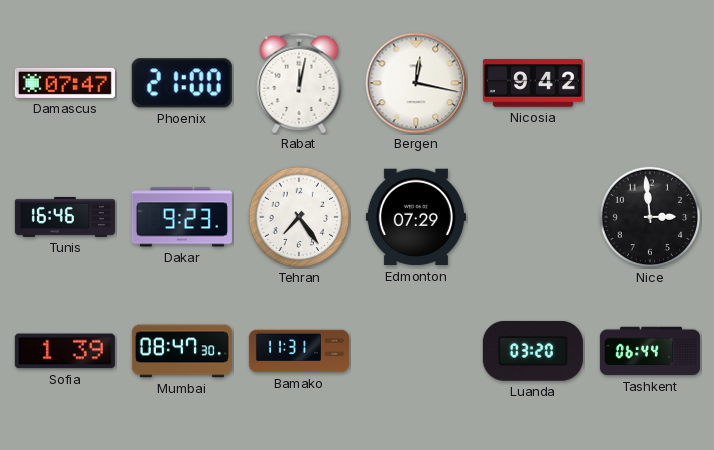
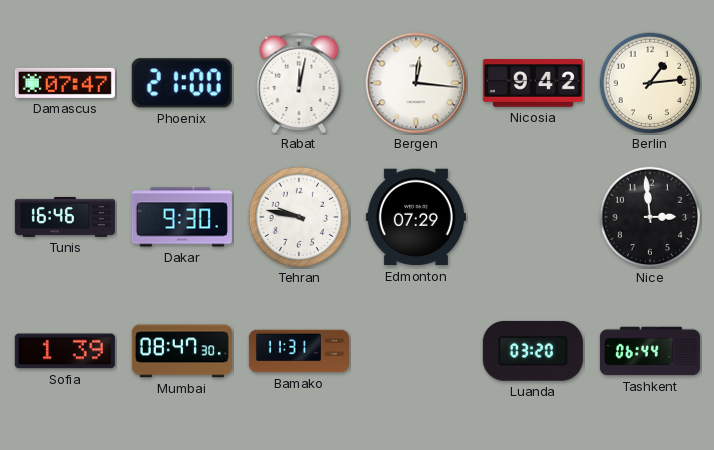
Bergen: 12:17 -> 12:16 (416, 83)
Berlin: none -> 1:14 (650, 83)
Dakar: 9:23 -> 9:30 (182, 217)
Tehran: 7:24 -> 9:47 (299, 217)
